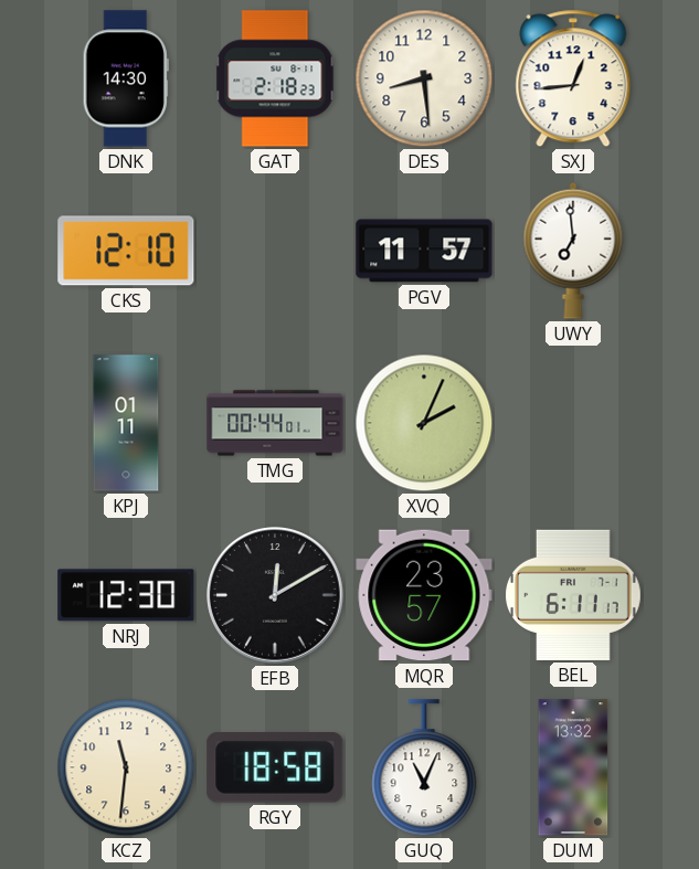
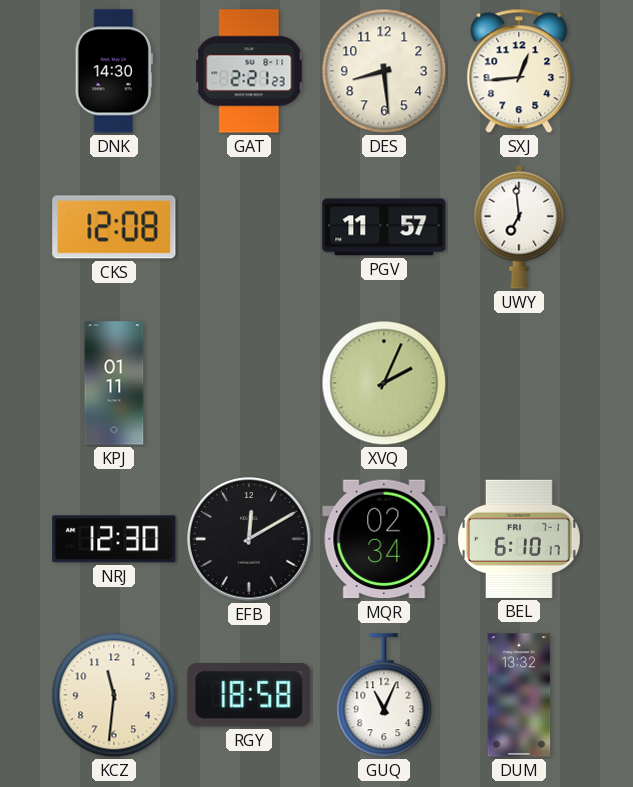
GAT: 2:18 -> 2:21 (249, 71)
CKS: 12:10 -> 12:08 (114, 227)
TMG: 00:44 -> none (275, 423)
MQR: 23:57 -> 02:34 (384, 539)
BEL: 6:11 -> 6:10 (520, 539)
